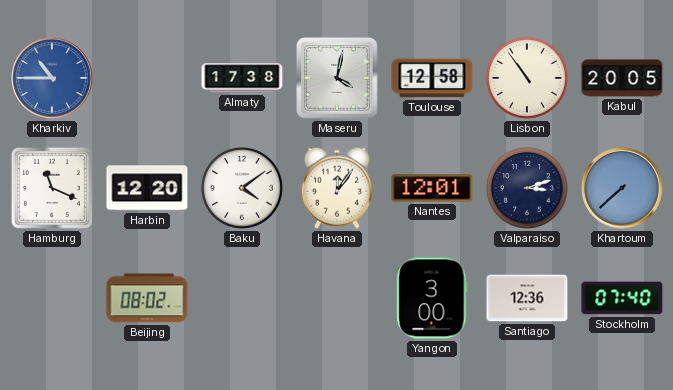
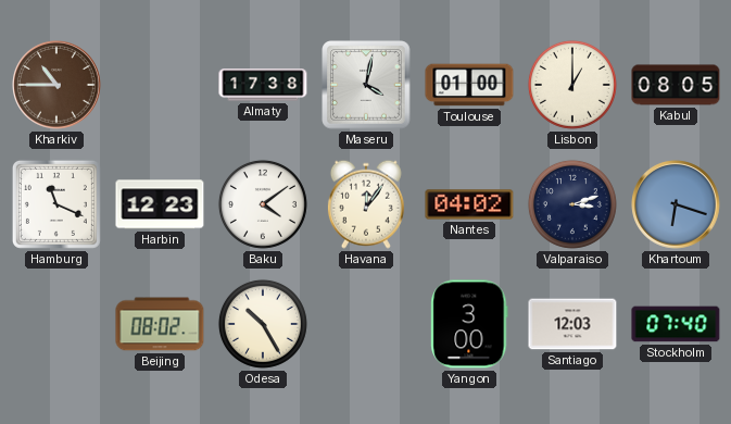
Kharkiv dial: blue -> brown (56, 85)
Toulouse: 12:58 -> 01:00 (469, 85)
Lisbon: 10:54 -> 1:00 (572, 85)
Kabul: 20:05 -> 08:05 (676, 85)
Harbin: 12:20 -> 12:23 (160, 204)
Nantes: 12:01 -> 04:02 (469, 204)
Khartoum: 7:38 -> 6:18 (676, 204)
Odesa: none -> 10:25 (263, 324)
Santiago: 12:36 -> 12:03 (572, 324)
